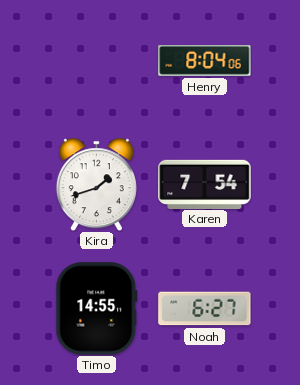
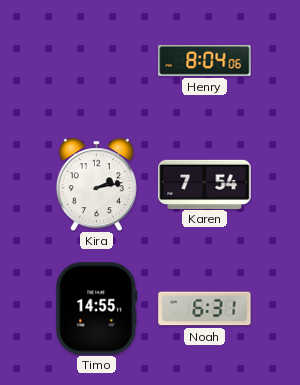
Kira: 1:42 -> 2:13 (96, 184)
Noah: 6:27 -> 6:31 (205, 309)
